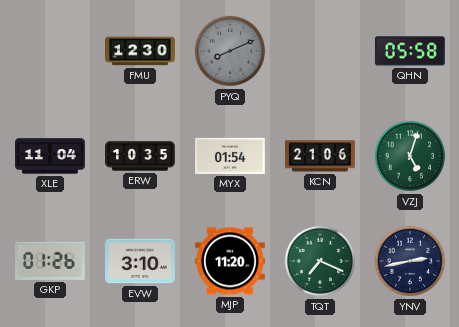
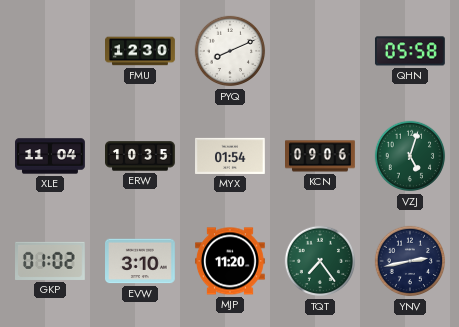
PYQ dial: grey -> white (230, 51)
KCN: 21:06 -> 09:06 (321, 156)
GKP: 01:26 -> 01:02 (51, 261)
TQT: 7:19 -> 7:24 (320, 261)
